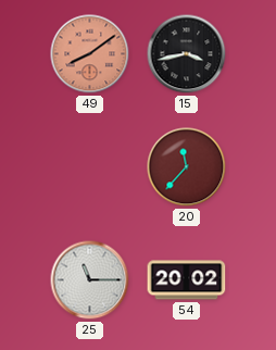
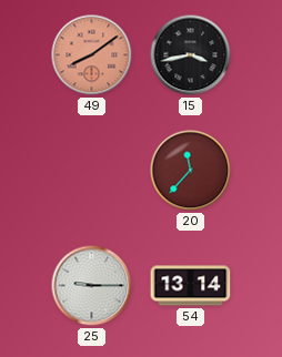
25: 11:15 -> 9:15 (92, 286)
54: 20:02 -> 13:14 (191, 286)
